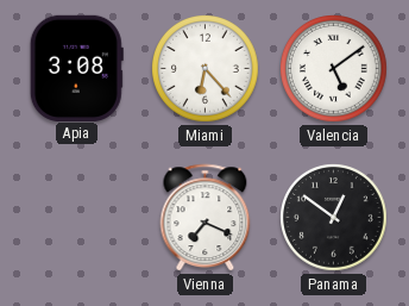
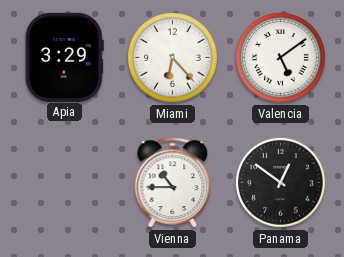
Apia: 3:08 -> 3:29 (64, 57)
Vienna: 7:19 -> 10:45 (173, 183)
